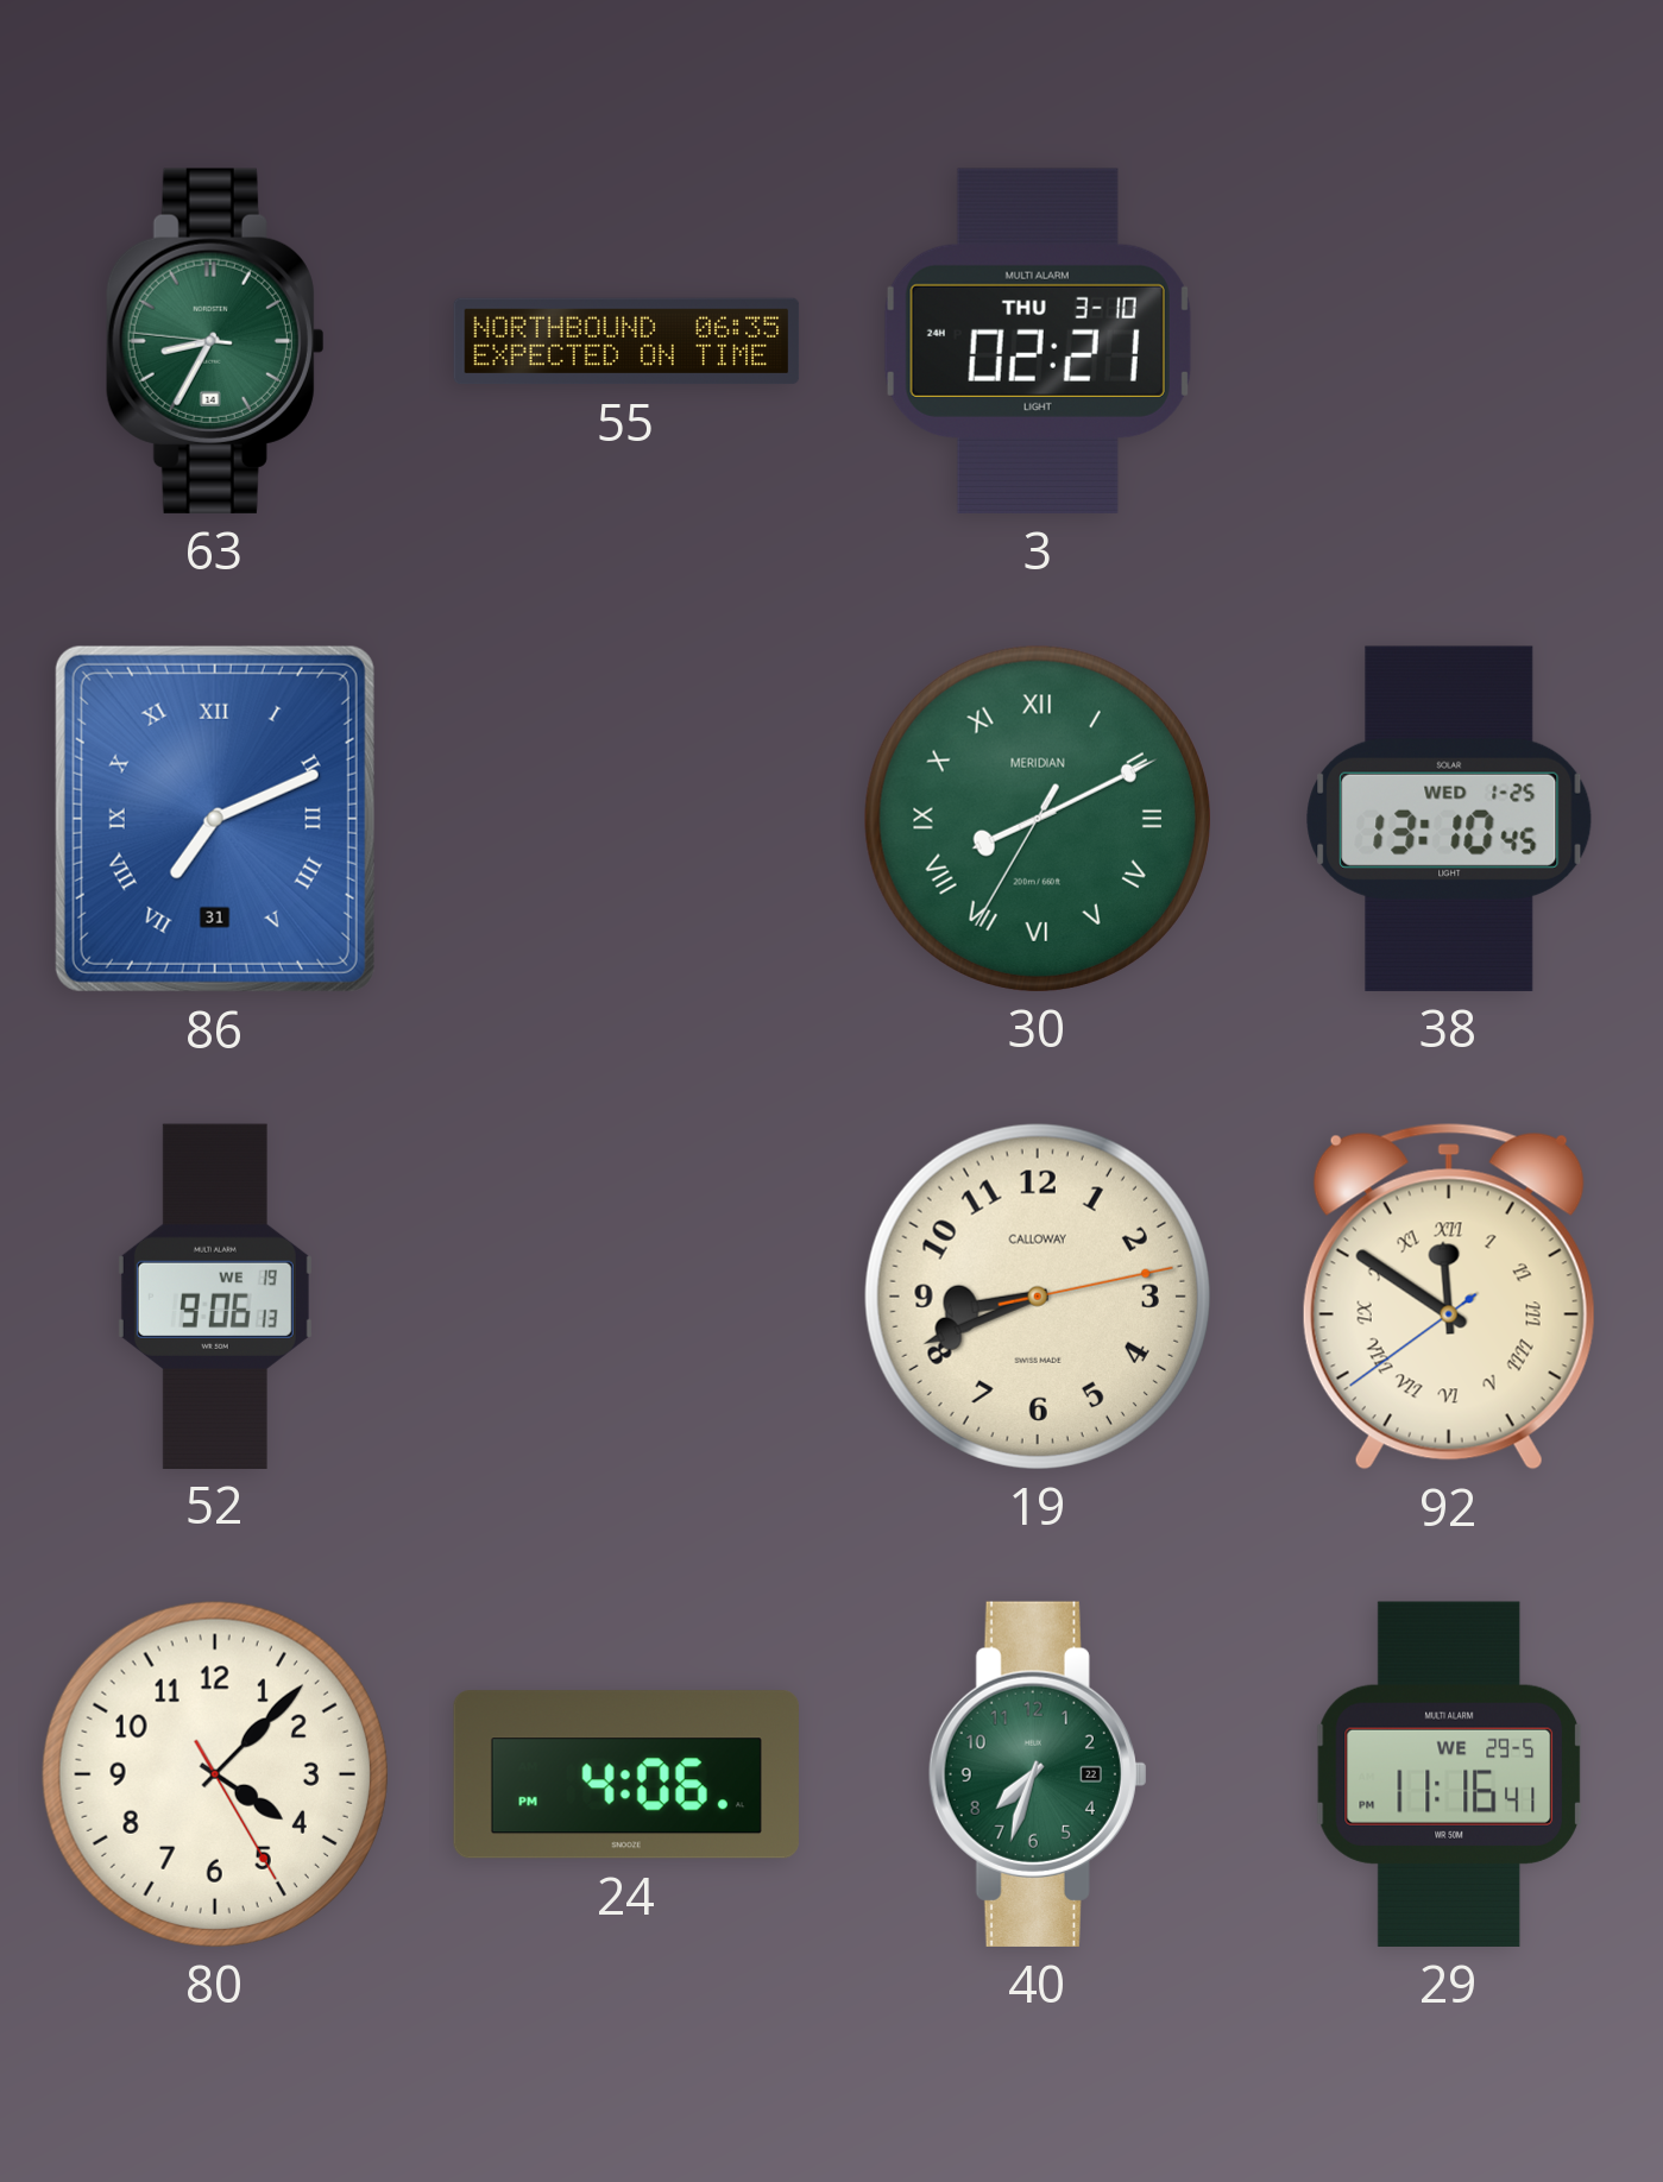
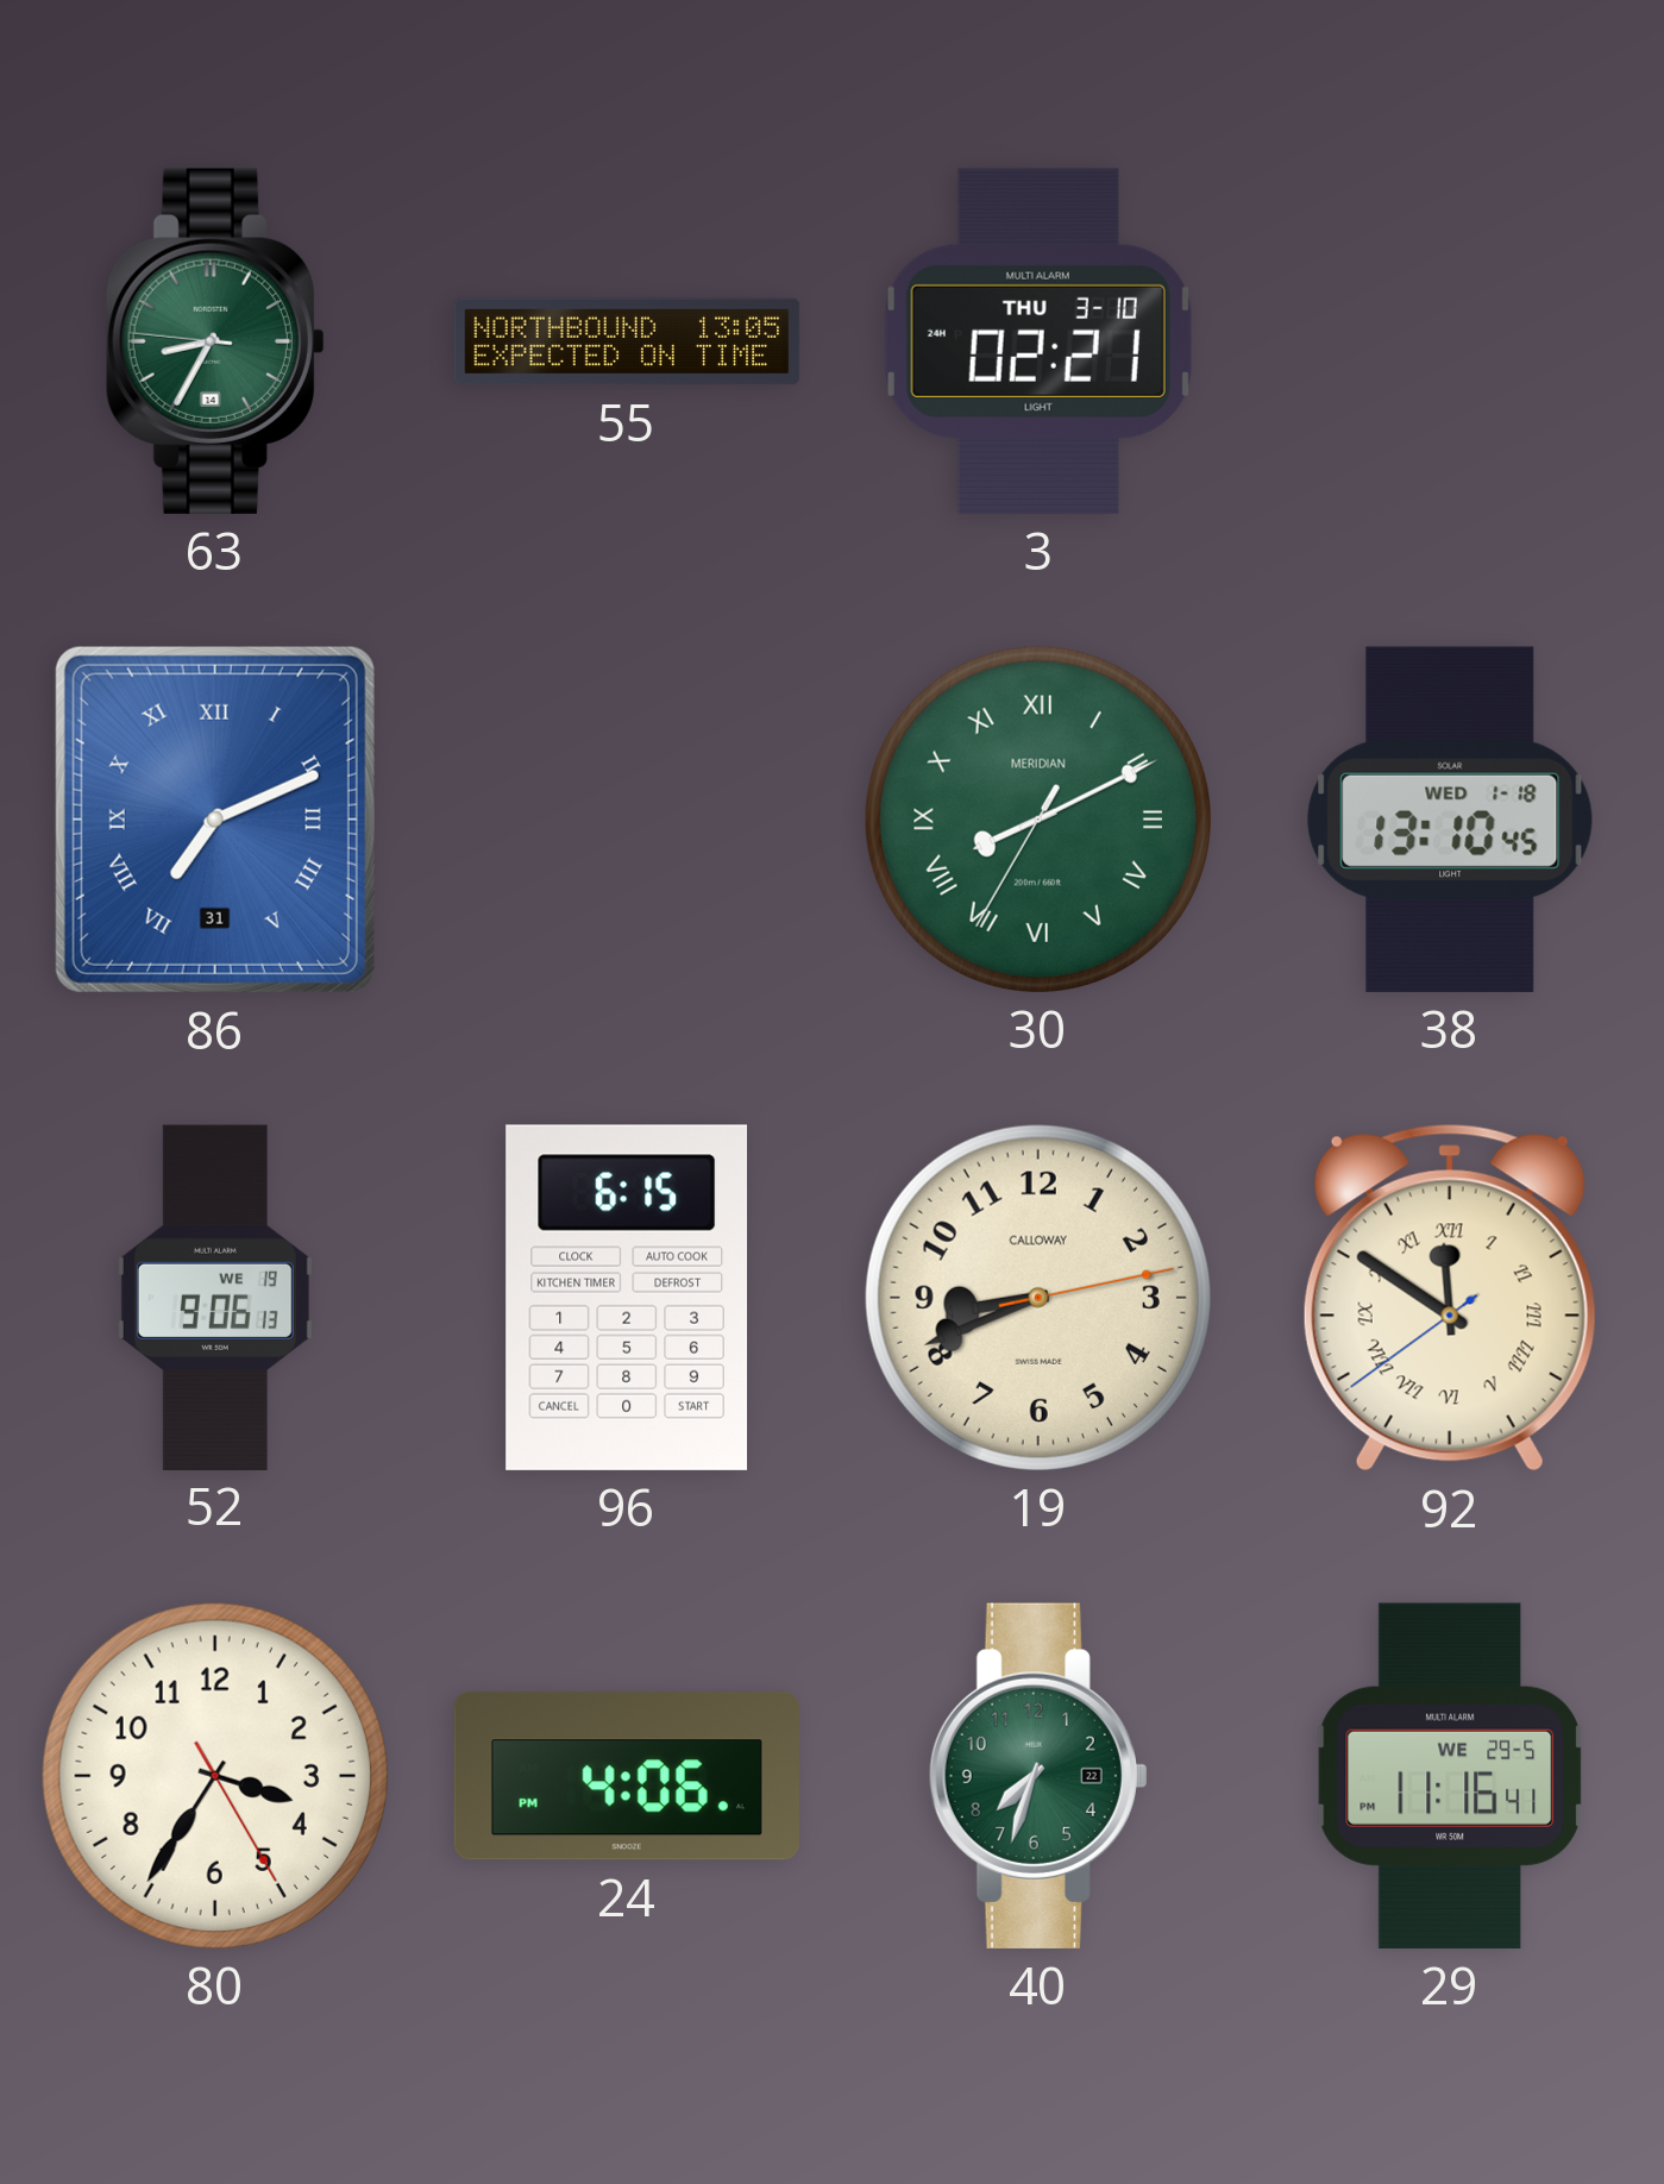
55: 06:35 -> 13:05 (627, 341)
38 date: WED 1-25 -> WED 1-18 (1450, 820)
96: none -> 6:15 (626, 1298)
80: 4:07 -> 3:35 (215, 1776)
